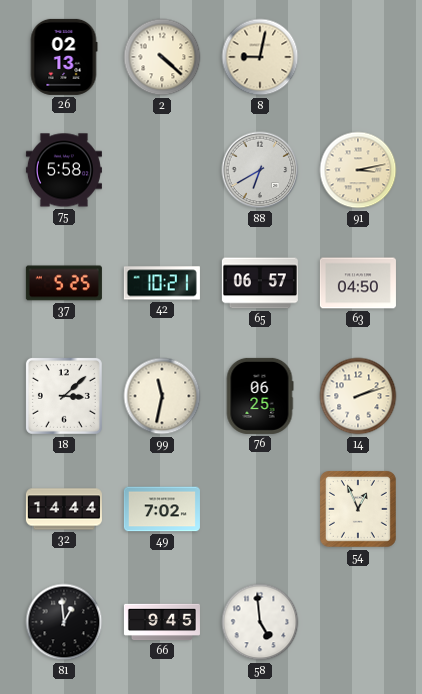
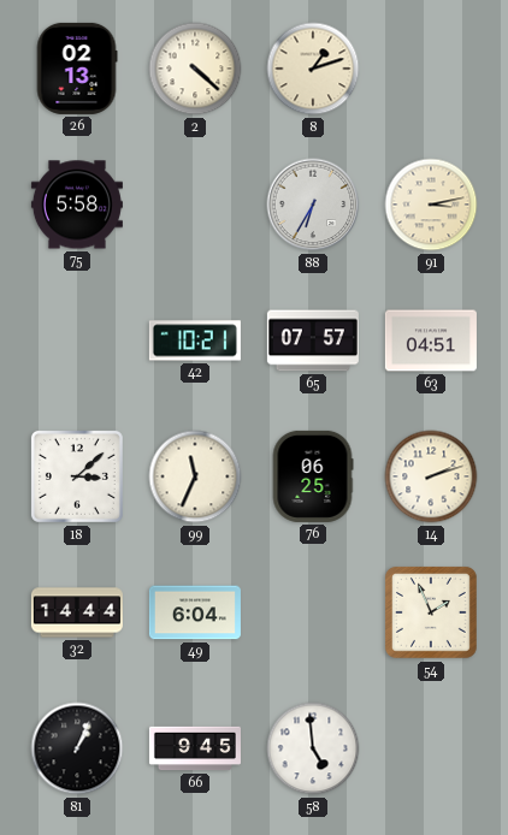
8: 9:02 -> 1:12 (313, 69)
88: 6:40 -> 6:35 (313, 205)
37: 5:25 -> none (64, 283)
65: 06:57 -> 07:57 (313, 340)
63: 04:50 -> 04:51 (431, 340)
99: 11:32 -> 11:34 (195, 476)
49: 7:02 -> 6:04 (195, 612)
54: 12:56 -> 1:56 (431, 612)
81: 12:59 -> 1:04 (77, 748)
